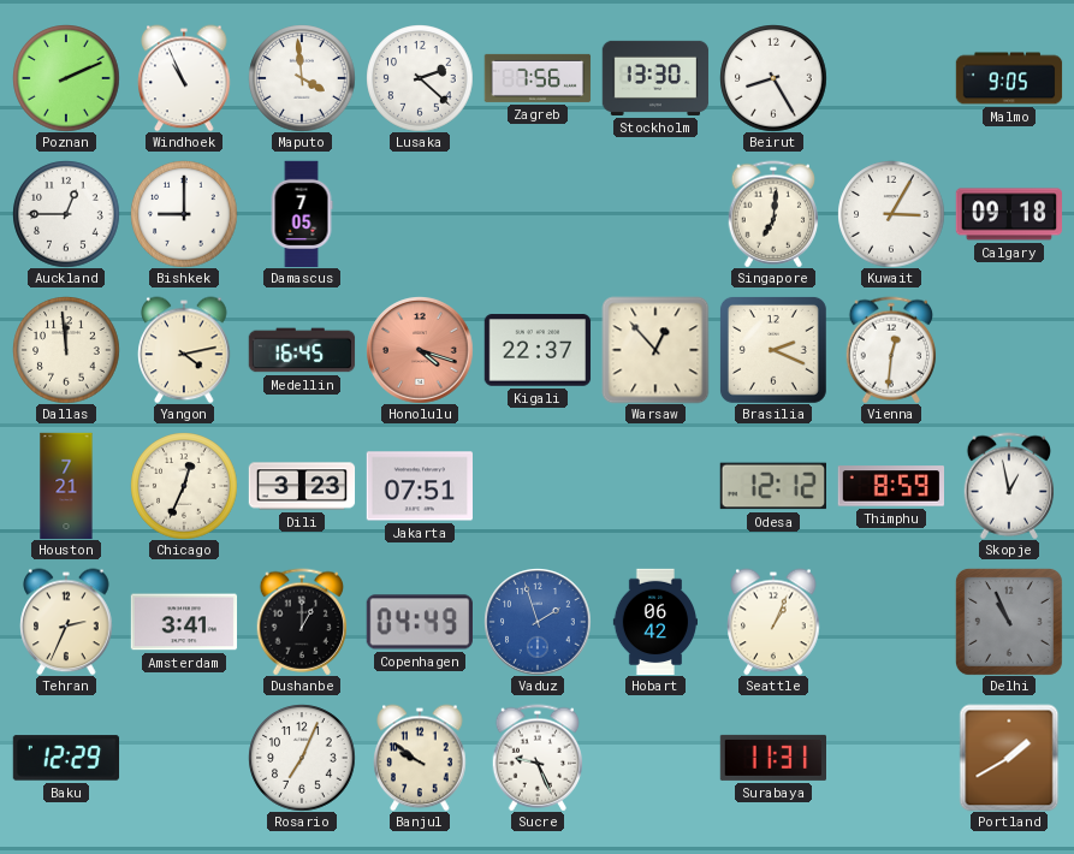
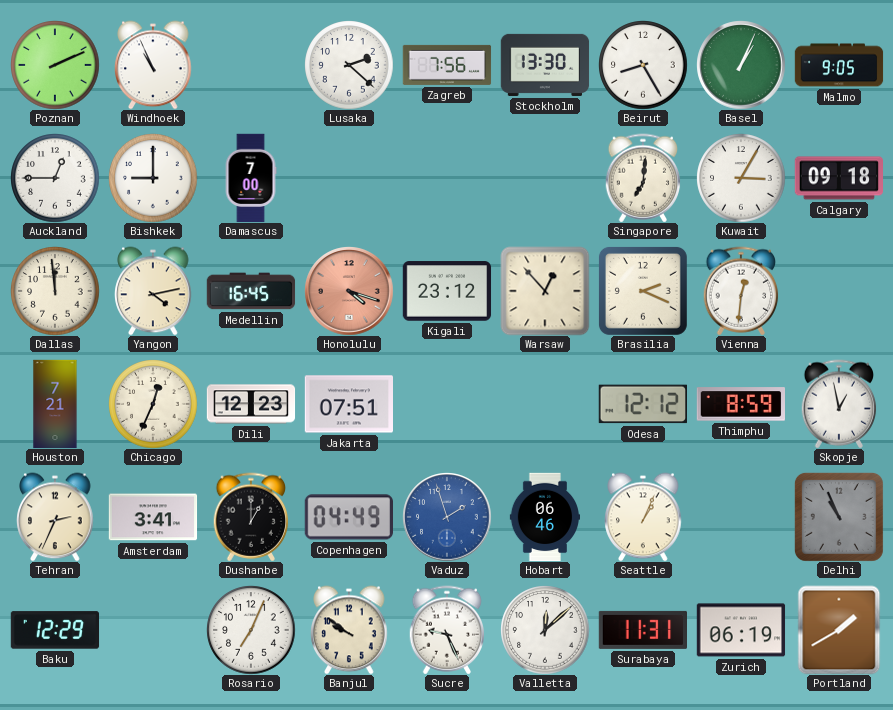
Maputo: 3:59 -> none (302, 78)
Basel: none -> 1:04 (741, 65)
Damascus: 7:05 -> 7:00 (251, 178)
Kigali: 22:37 -> 23:12 (447, 291)
Dili: 3:23 -> 12:23 (251, 404)
Hobart: 06:42 -> 06:46 (544, 517)
Valletta: none -> 12:08 (545, 630)
Zurich: none -> 06:19 (741, 630)
